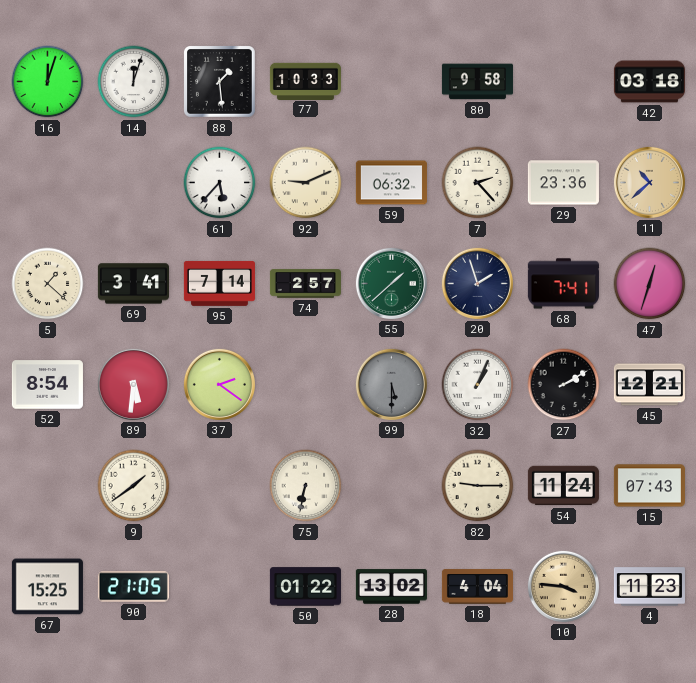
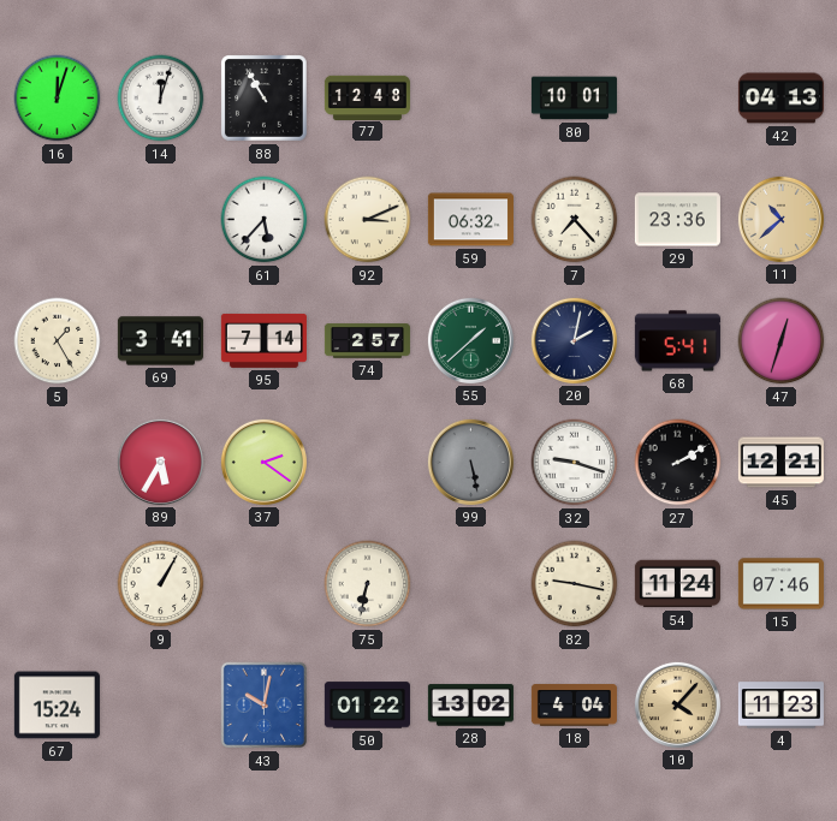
88: 1:29 -> 10:55 (265, 99)
77: 10:33 -> 12:48 (367, 97)
80: 9:58 -> 10:01 (574, 99)
42: 03:18 -> 04:13 (780, 99)
92: 9:11 -> 3:11 (368, 220)
7: 2:23 -> 7:23 (575, 220)
5: 1:22 -> 1:25 (58, 341)
20: 1:57 -> 2:02 (574, 340)
68: 7:41 -> 5:41 (677, 341)
52: 8:54 -> none (47, 385)
89: 5:31 -> 5:35 (160, 462)
99: 5:30 -> 5:28 (470, 462)
32: 1:04 -> 9:18 (575, 463)
9: 1:39 -> 1:05 (161, 584)
82: 9:15 -> 9:17 (575, 584)
15: 07:43 -> 07:46 (780, 584)
67: 15:25 -> 15:24 (57, 706)
90: 21:05 -> none (133, 587)
43: none -> 10:02 (265, 706)
10: 3:46 -> 4:07 (677, 704)
